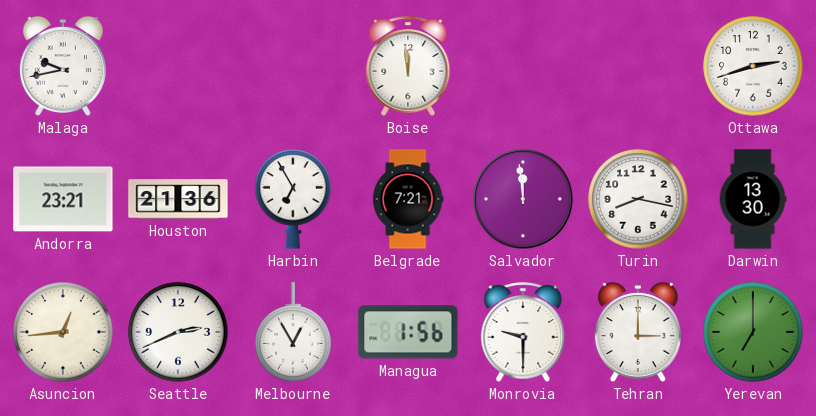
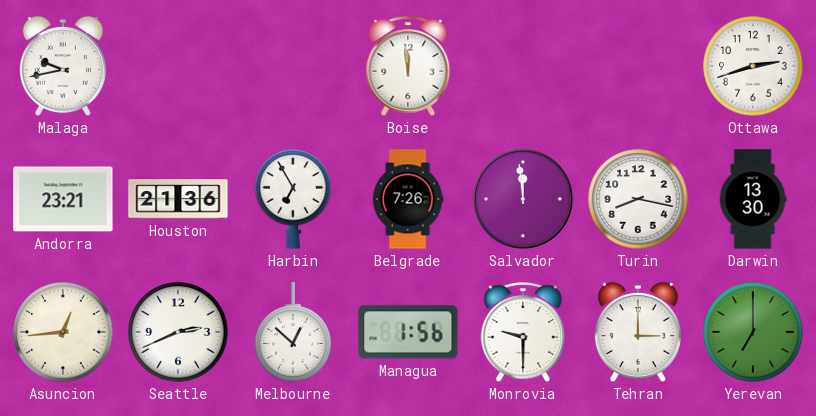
Belgrade: 7:21 -> 7:26 (408, 199)
Melbourne: 12:55 -> 12:52 (293, 332)
